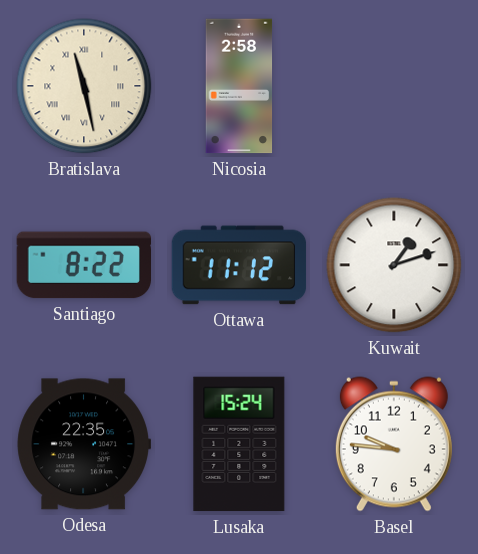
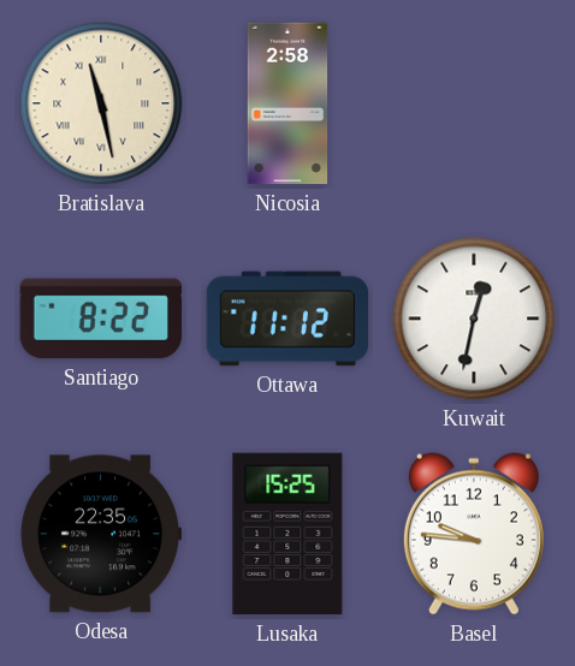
Kuwait: 1:12 -> 12:32 (474, 319)
Lusaka: 15:24 -> 15:25 (287, 534)
